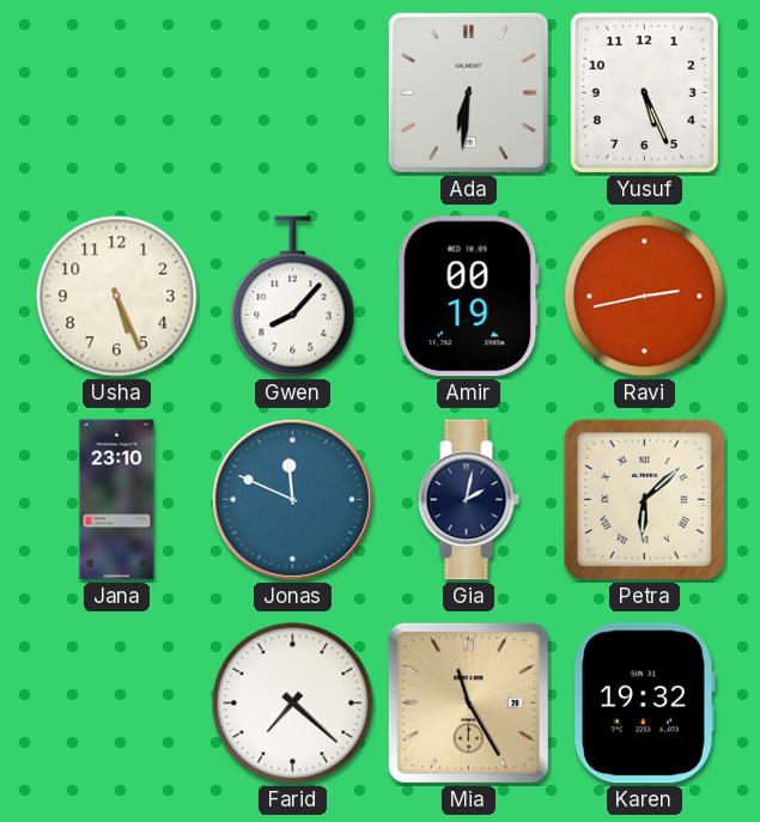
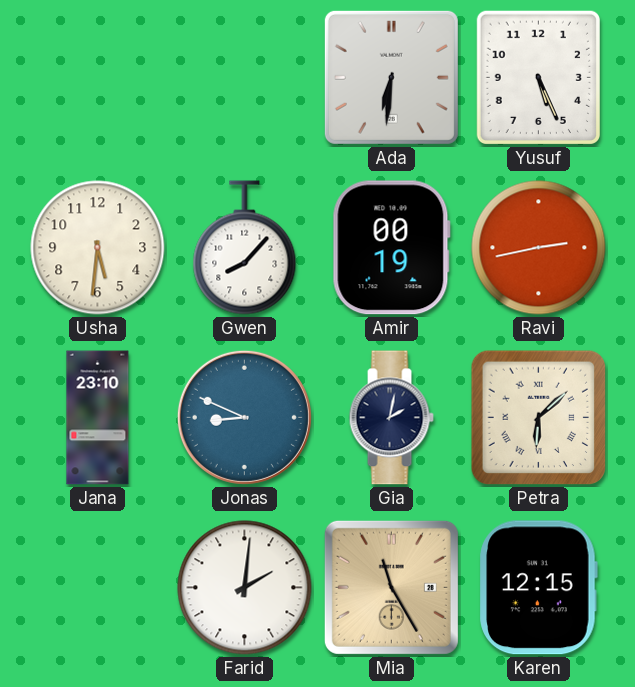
Usha: 5:26 -> 5:31 (98, 248)
Jonas: 11:49 -> 8:49 (244, 417)
Farid: 7:22 -> 2:01 (245, 588)
Karen: 19:32 -> 12:15 (538, 588)
